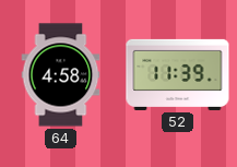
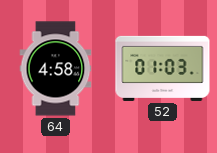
52: 11:39 -> 01:03 (163, 68)
